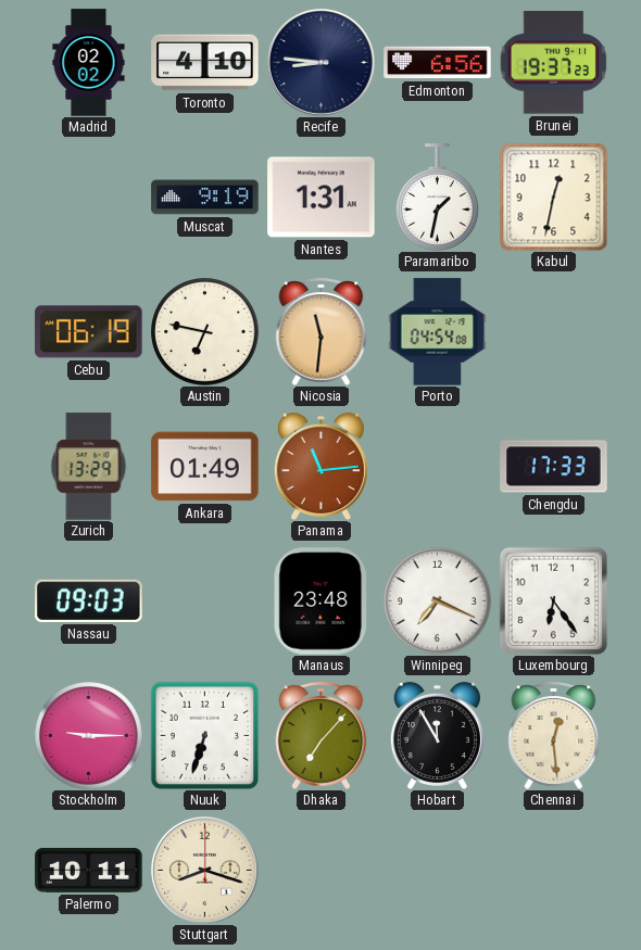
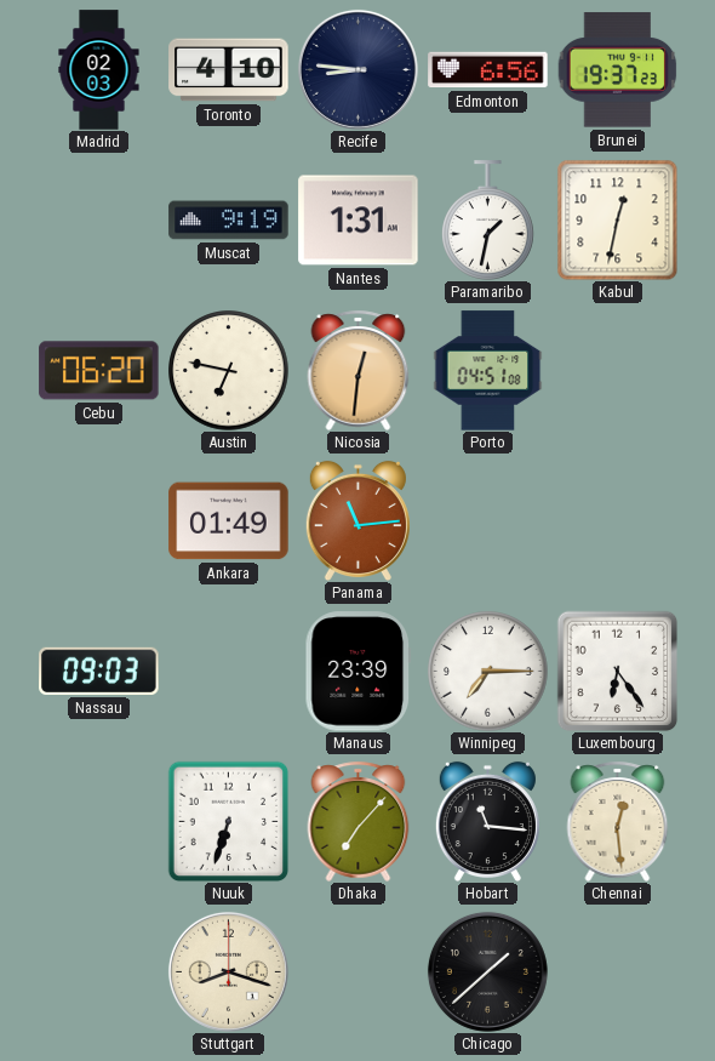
Madrid: 02:02 -> 02:03 (99, 70)
Cebu: 06:19 -> 06:20 (99, 371)
Nicosia: 11:31 -> 12:31 (359, 370)
Porto: 04:54 -> 04:51 (488, 371)
Zurich: 13:29 -> none (89, 467)
Chengdu: 17:33 -> none (554, 467)
Manaus: 23:48 -> 23:39 (359, 672)
Winnipeg: 7:19 -> 7:15 (488, 672)
Stockholm: 9:15 -> none (89, 736)
Hobart: 11:55 -> 11:16 (487, 821)
Palermo: 10:11 -> none (89, 870)
Chicago: none -> 1:38 (487, 971)
